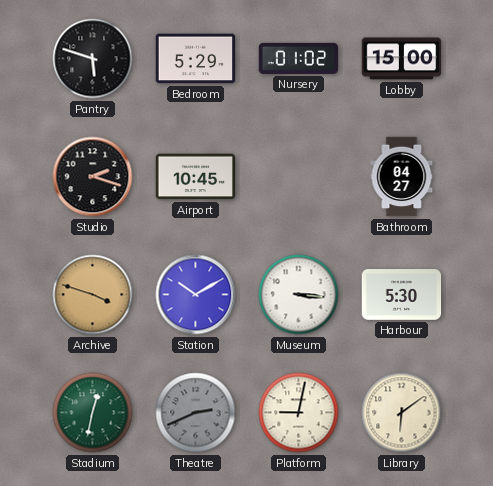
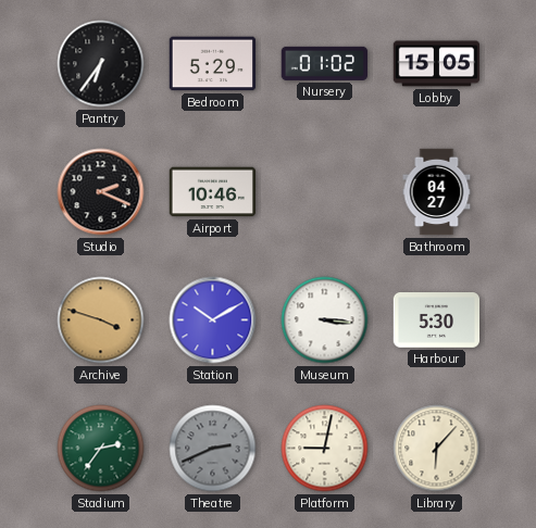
Pantry: 5:48 -> 6:36 (101, 64)
Lobby: 15:00 -> 15:05 (437, 64)
Studio: 2:18 -> 2:19 (101, 192)
Airport: 10:45 -> 10:46 (213, 192)
Stadium: 12:32 -> 2:36 (101, 449)
Library: 6:09 -> 6:07 (437, 449)
